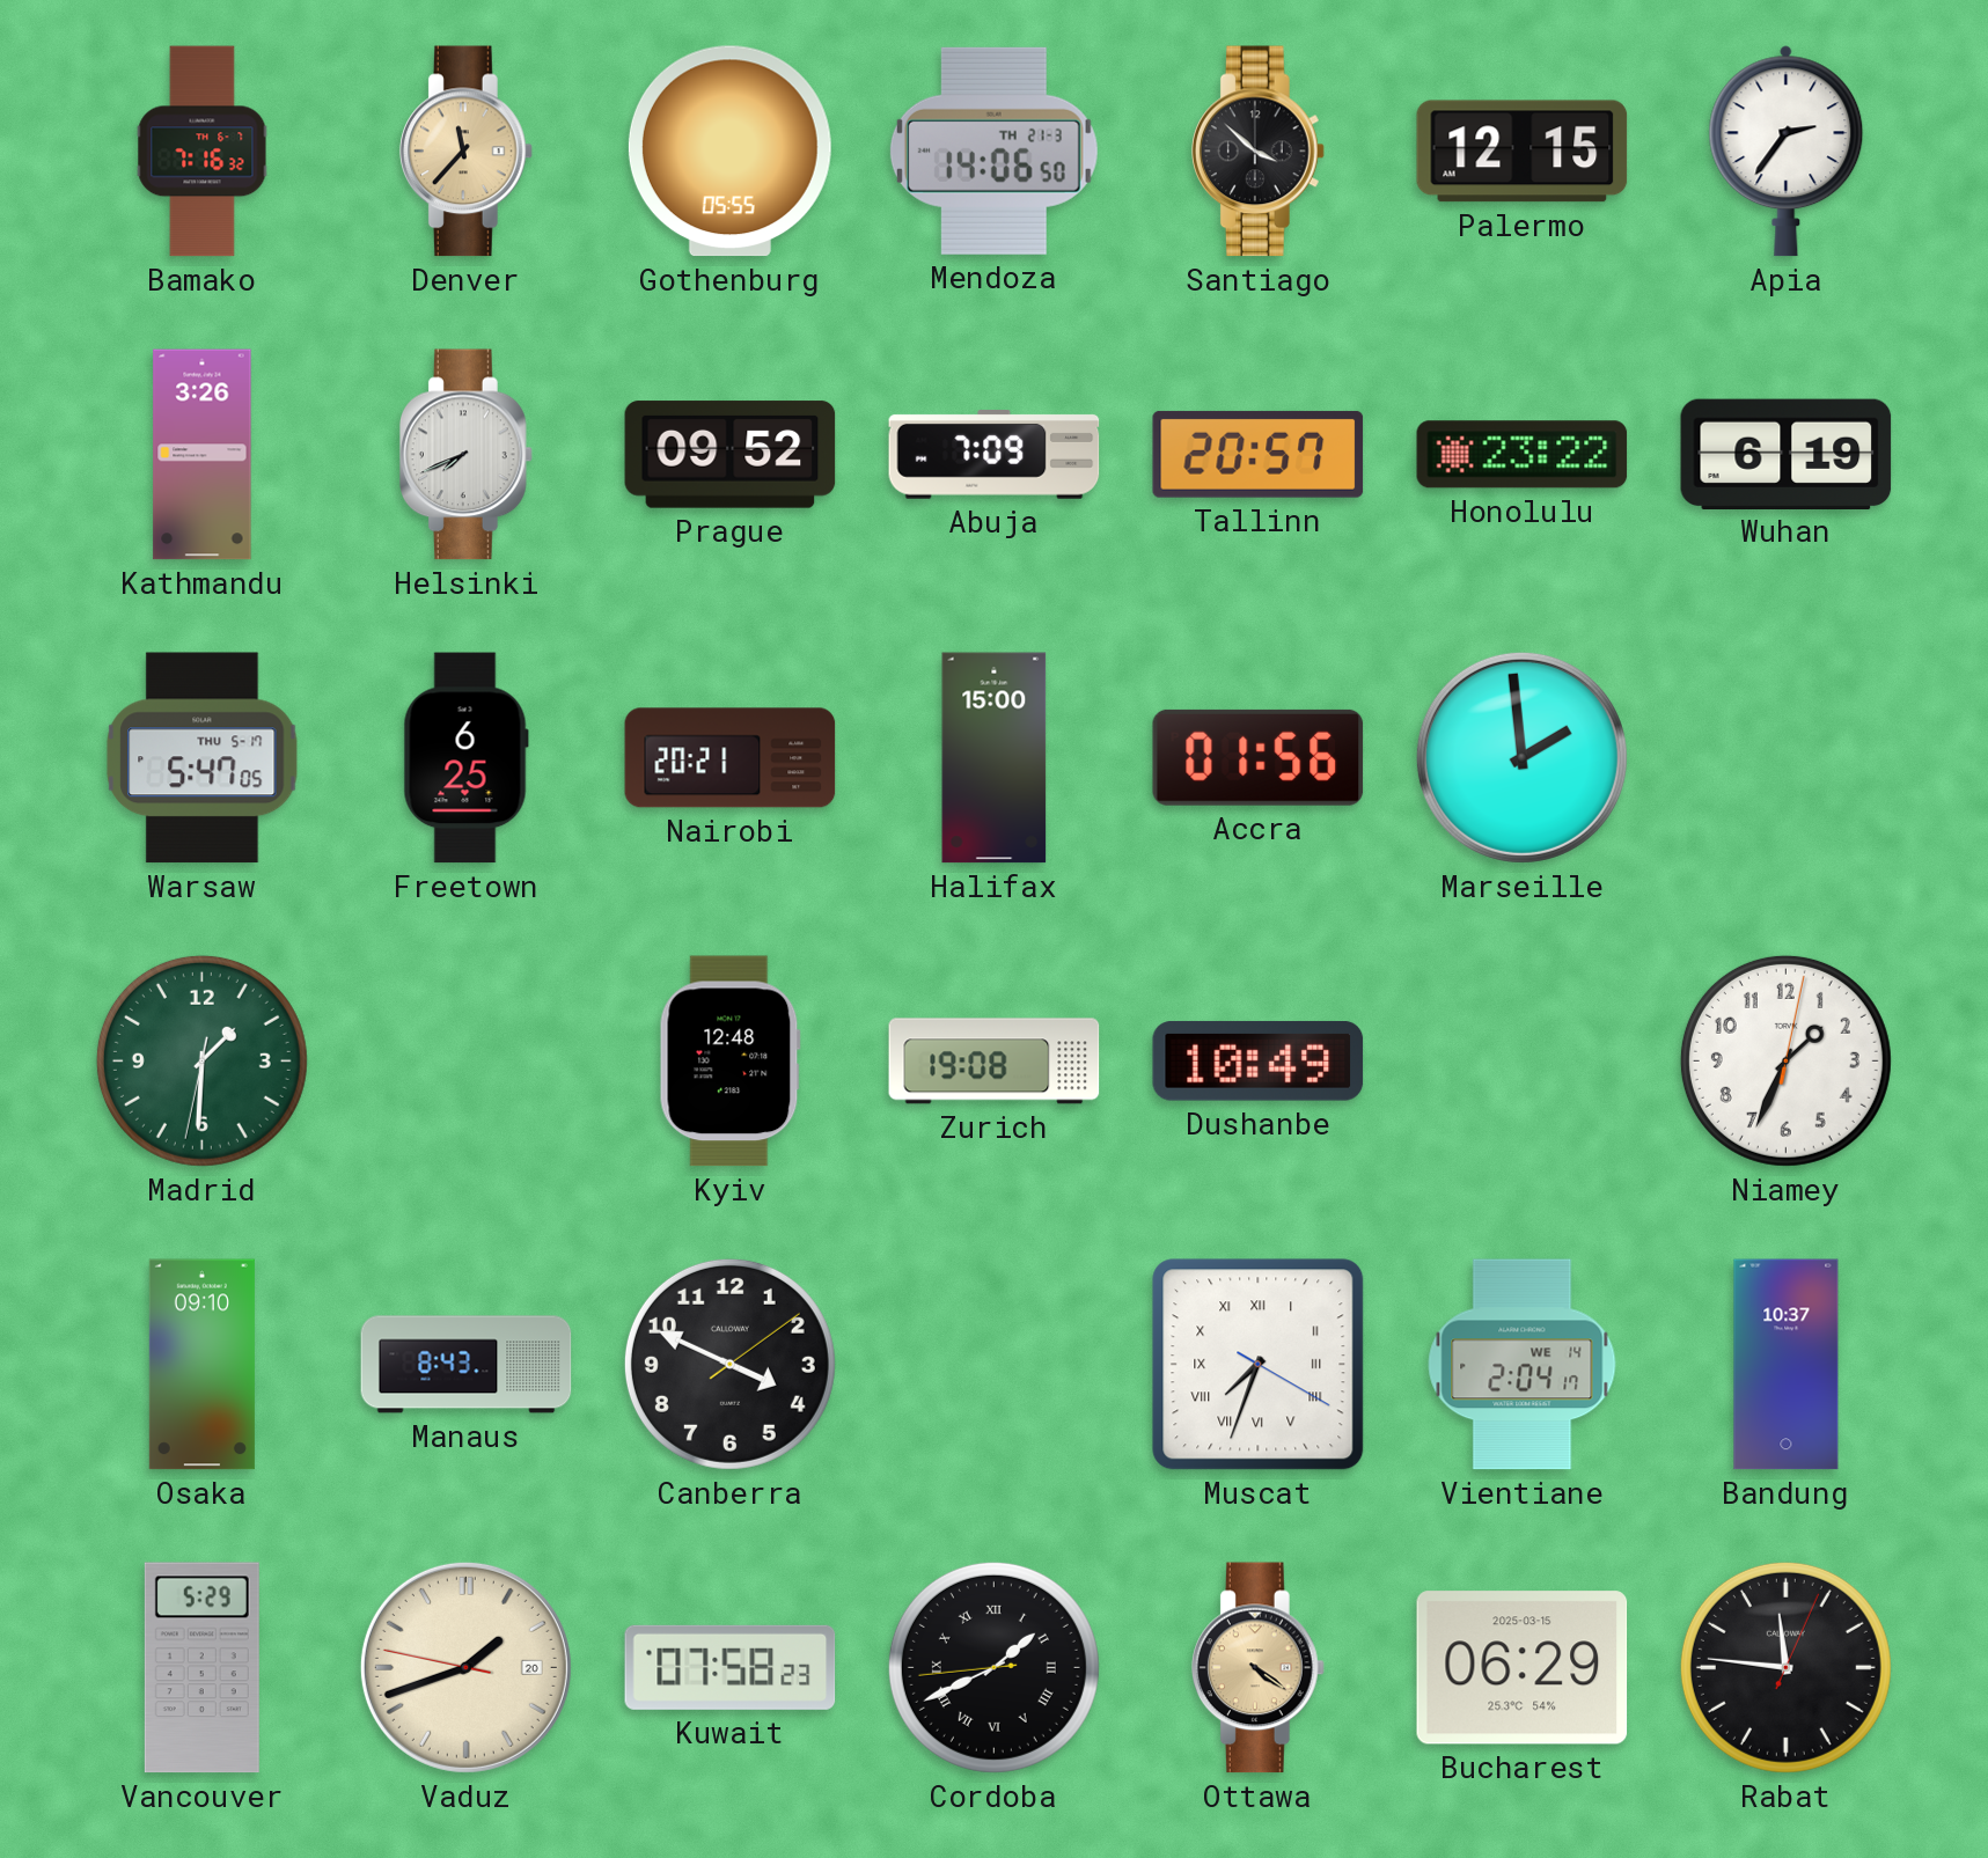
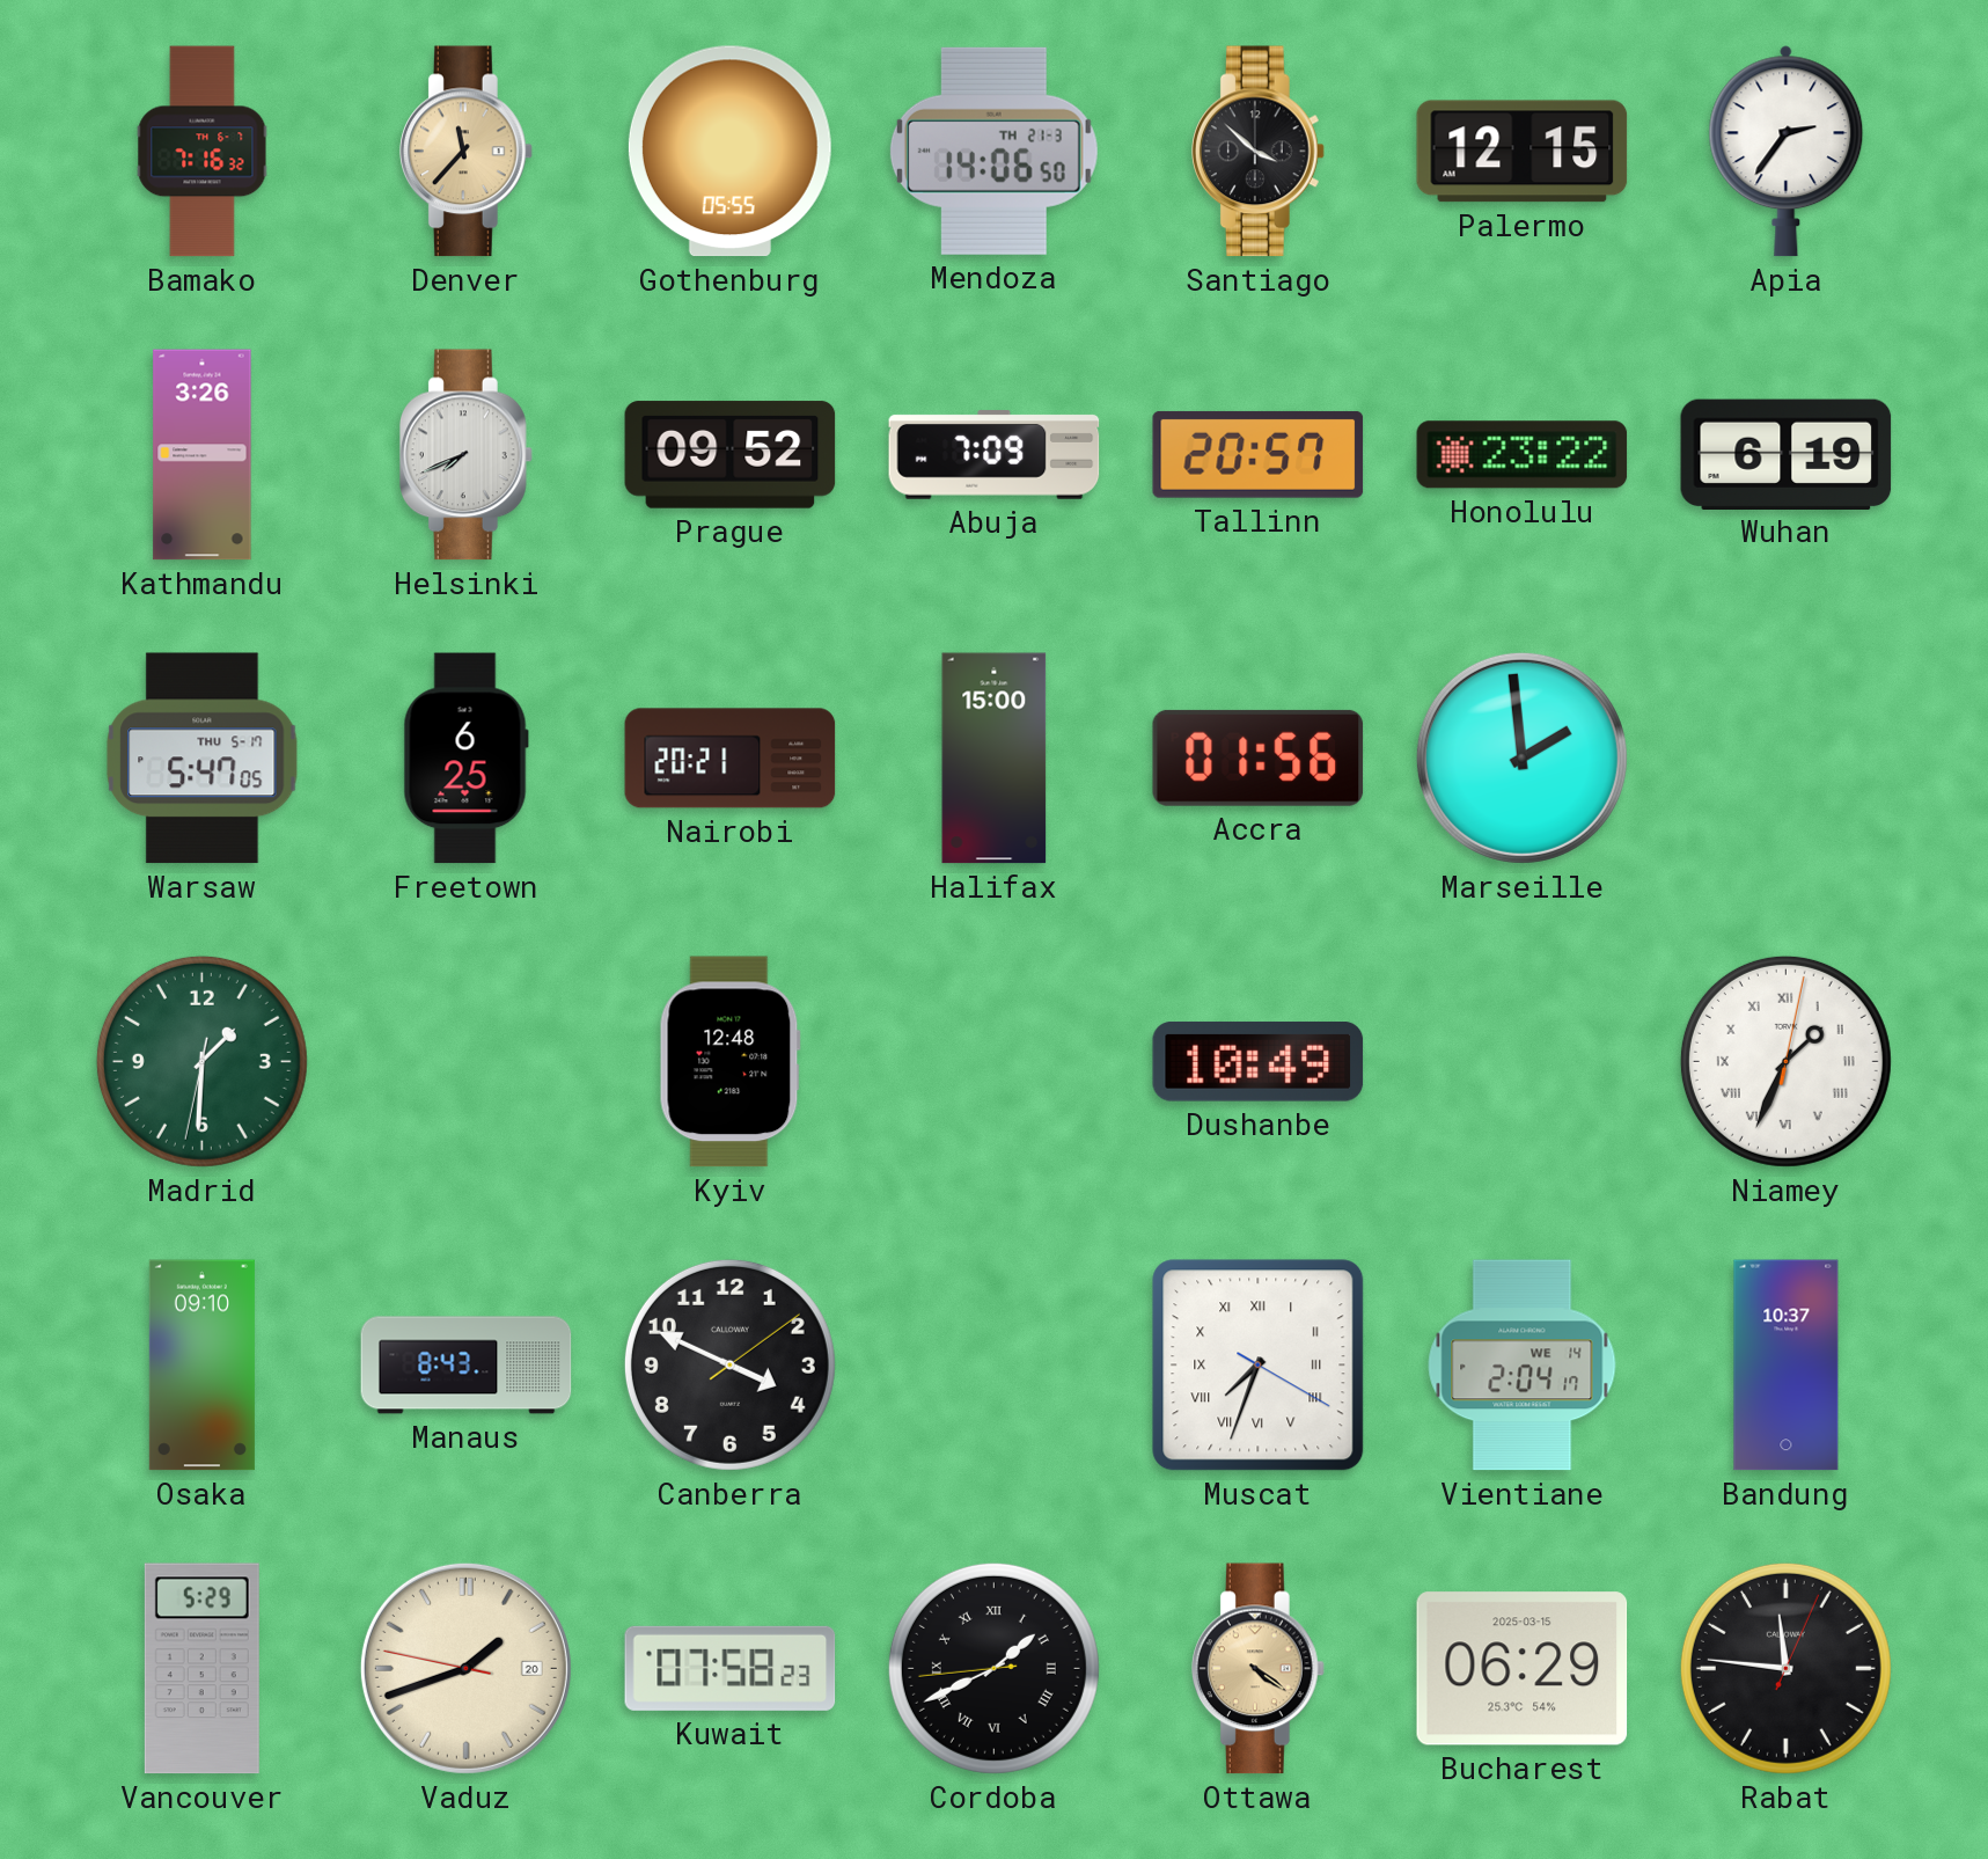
Zurich: 19:08 -> none (995, 1062)
Niamey numerals: Arabic -> Roman (1785, 1061)
